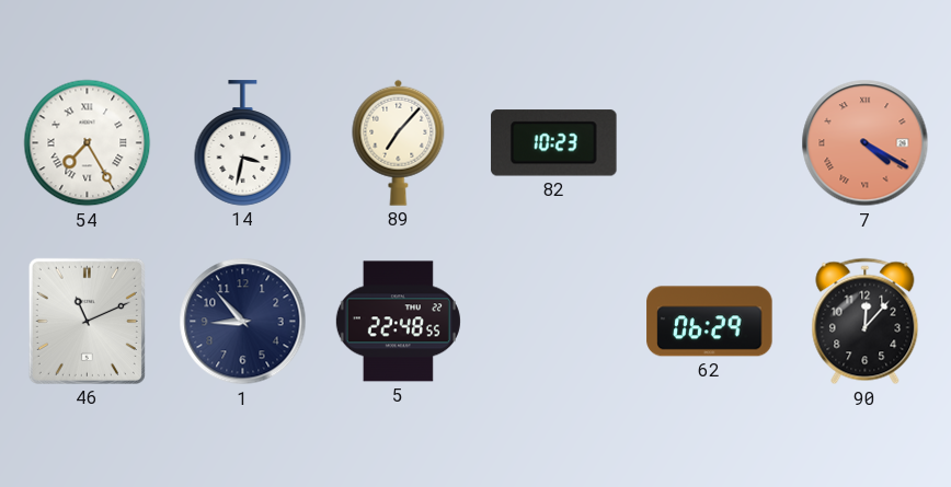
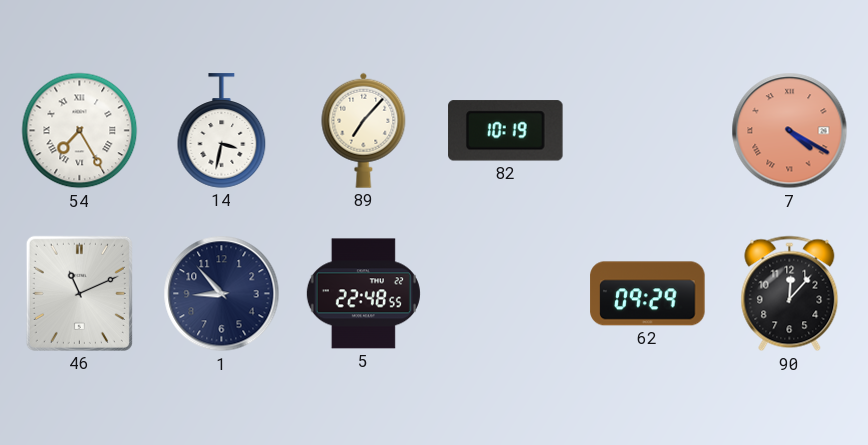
82: 10:23 -> 10:19 (506, 131)
62: 06:29 -> 09:29 (648, 294)
